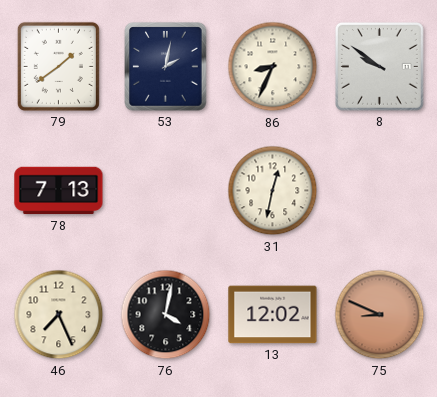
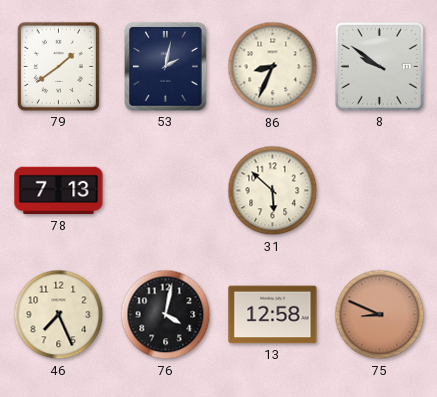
31: 12:32 -> 5:52 (273, 191)
13: 12:02 -> 12:58 (273, 315)
